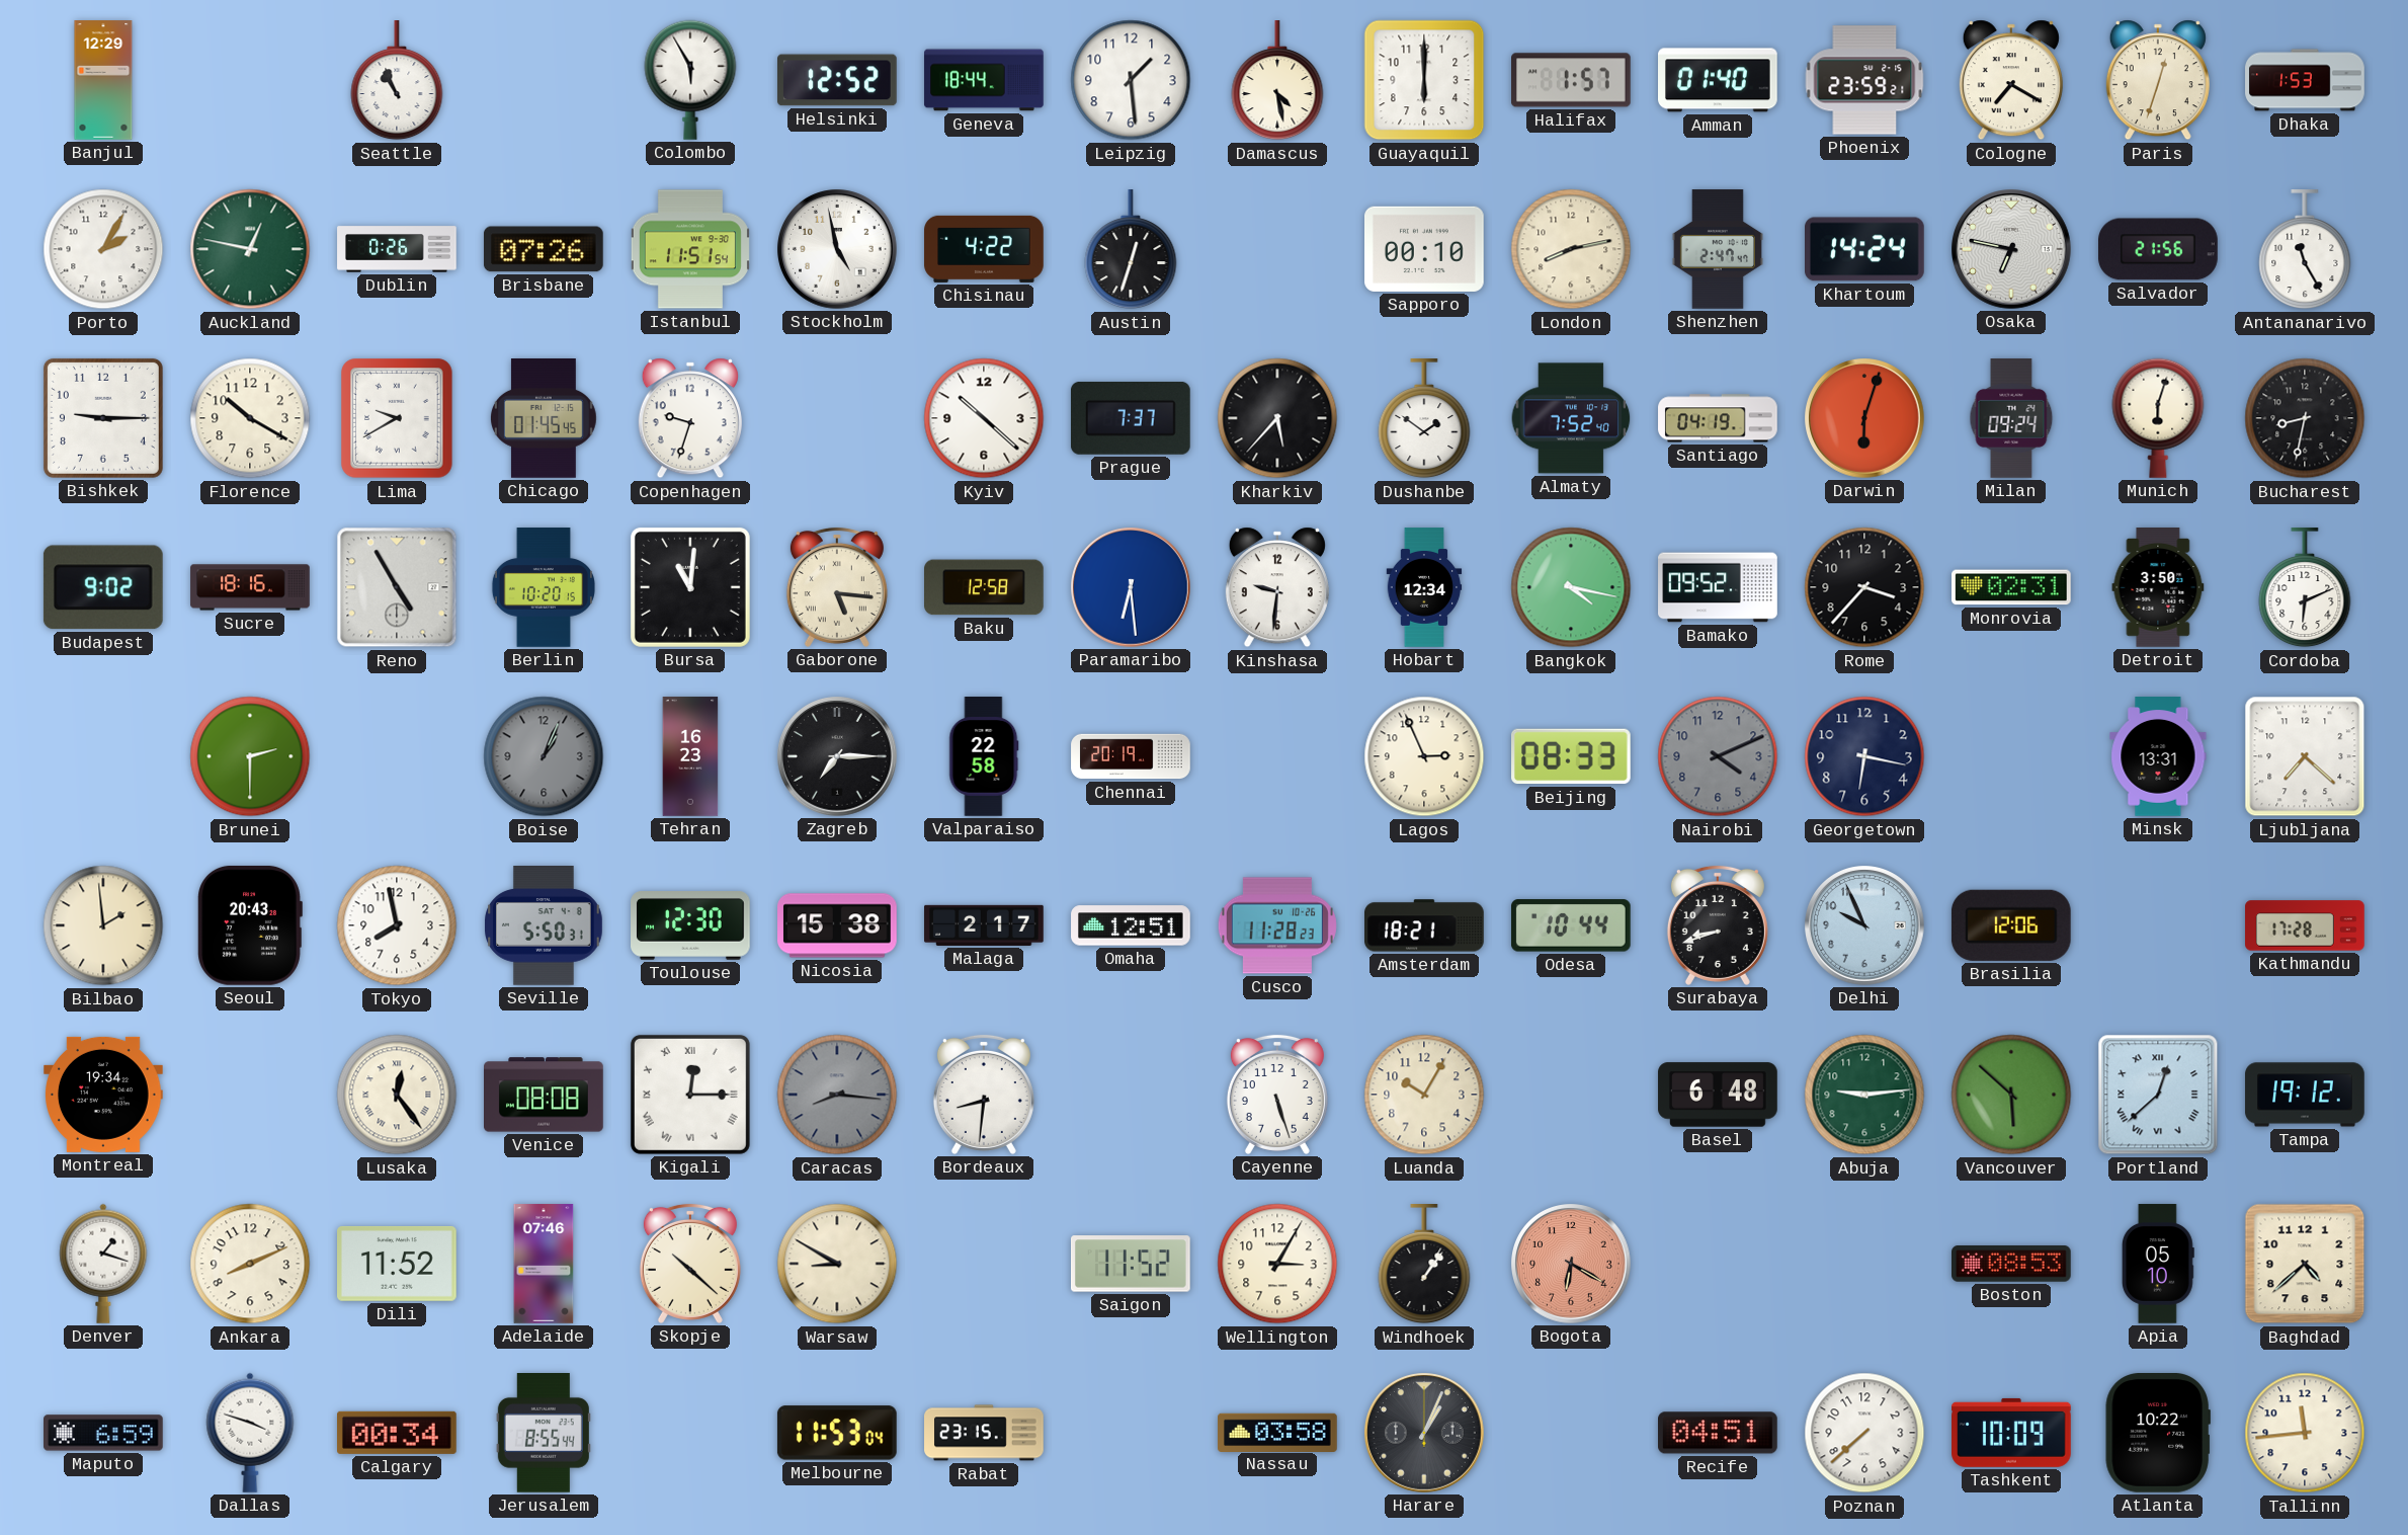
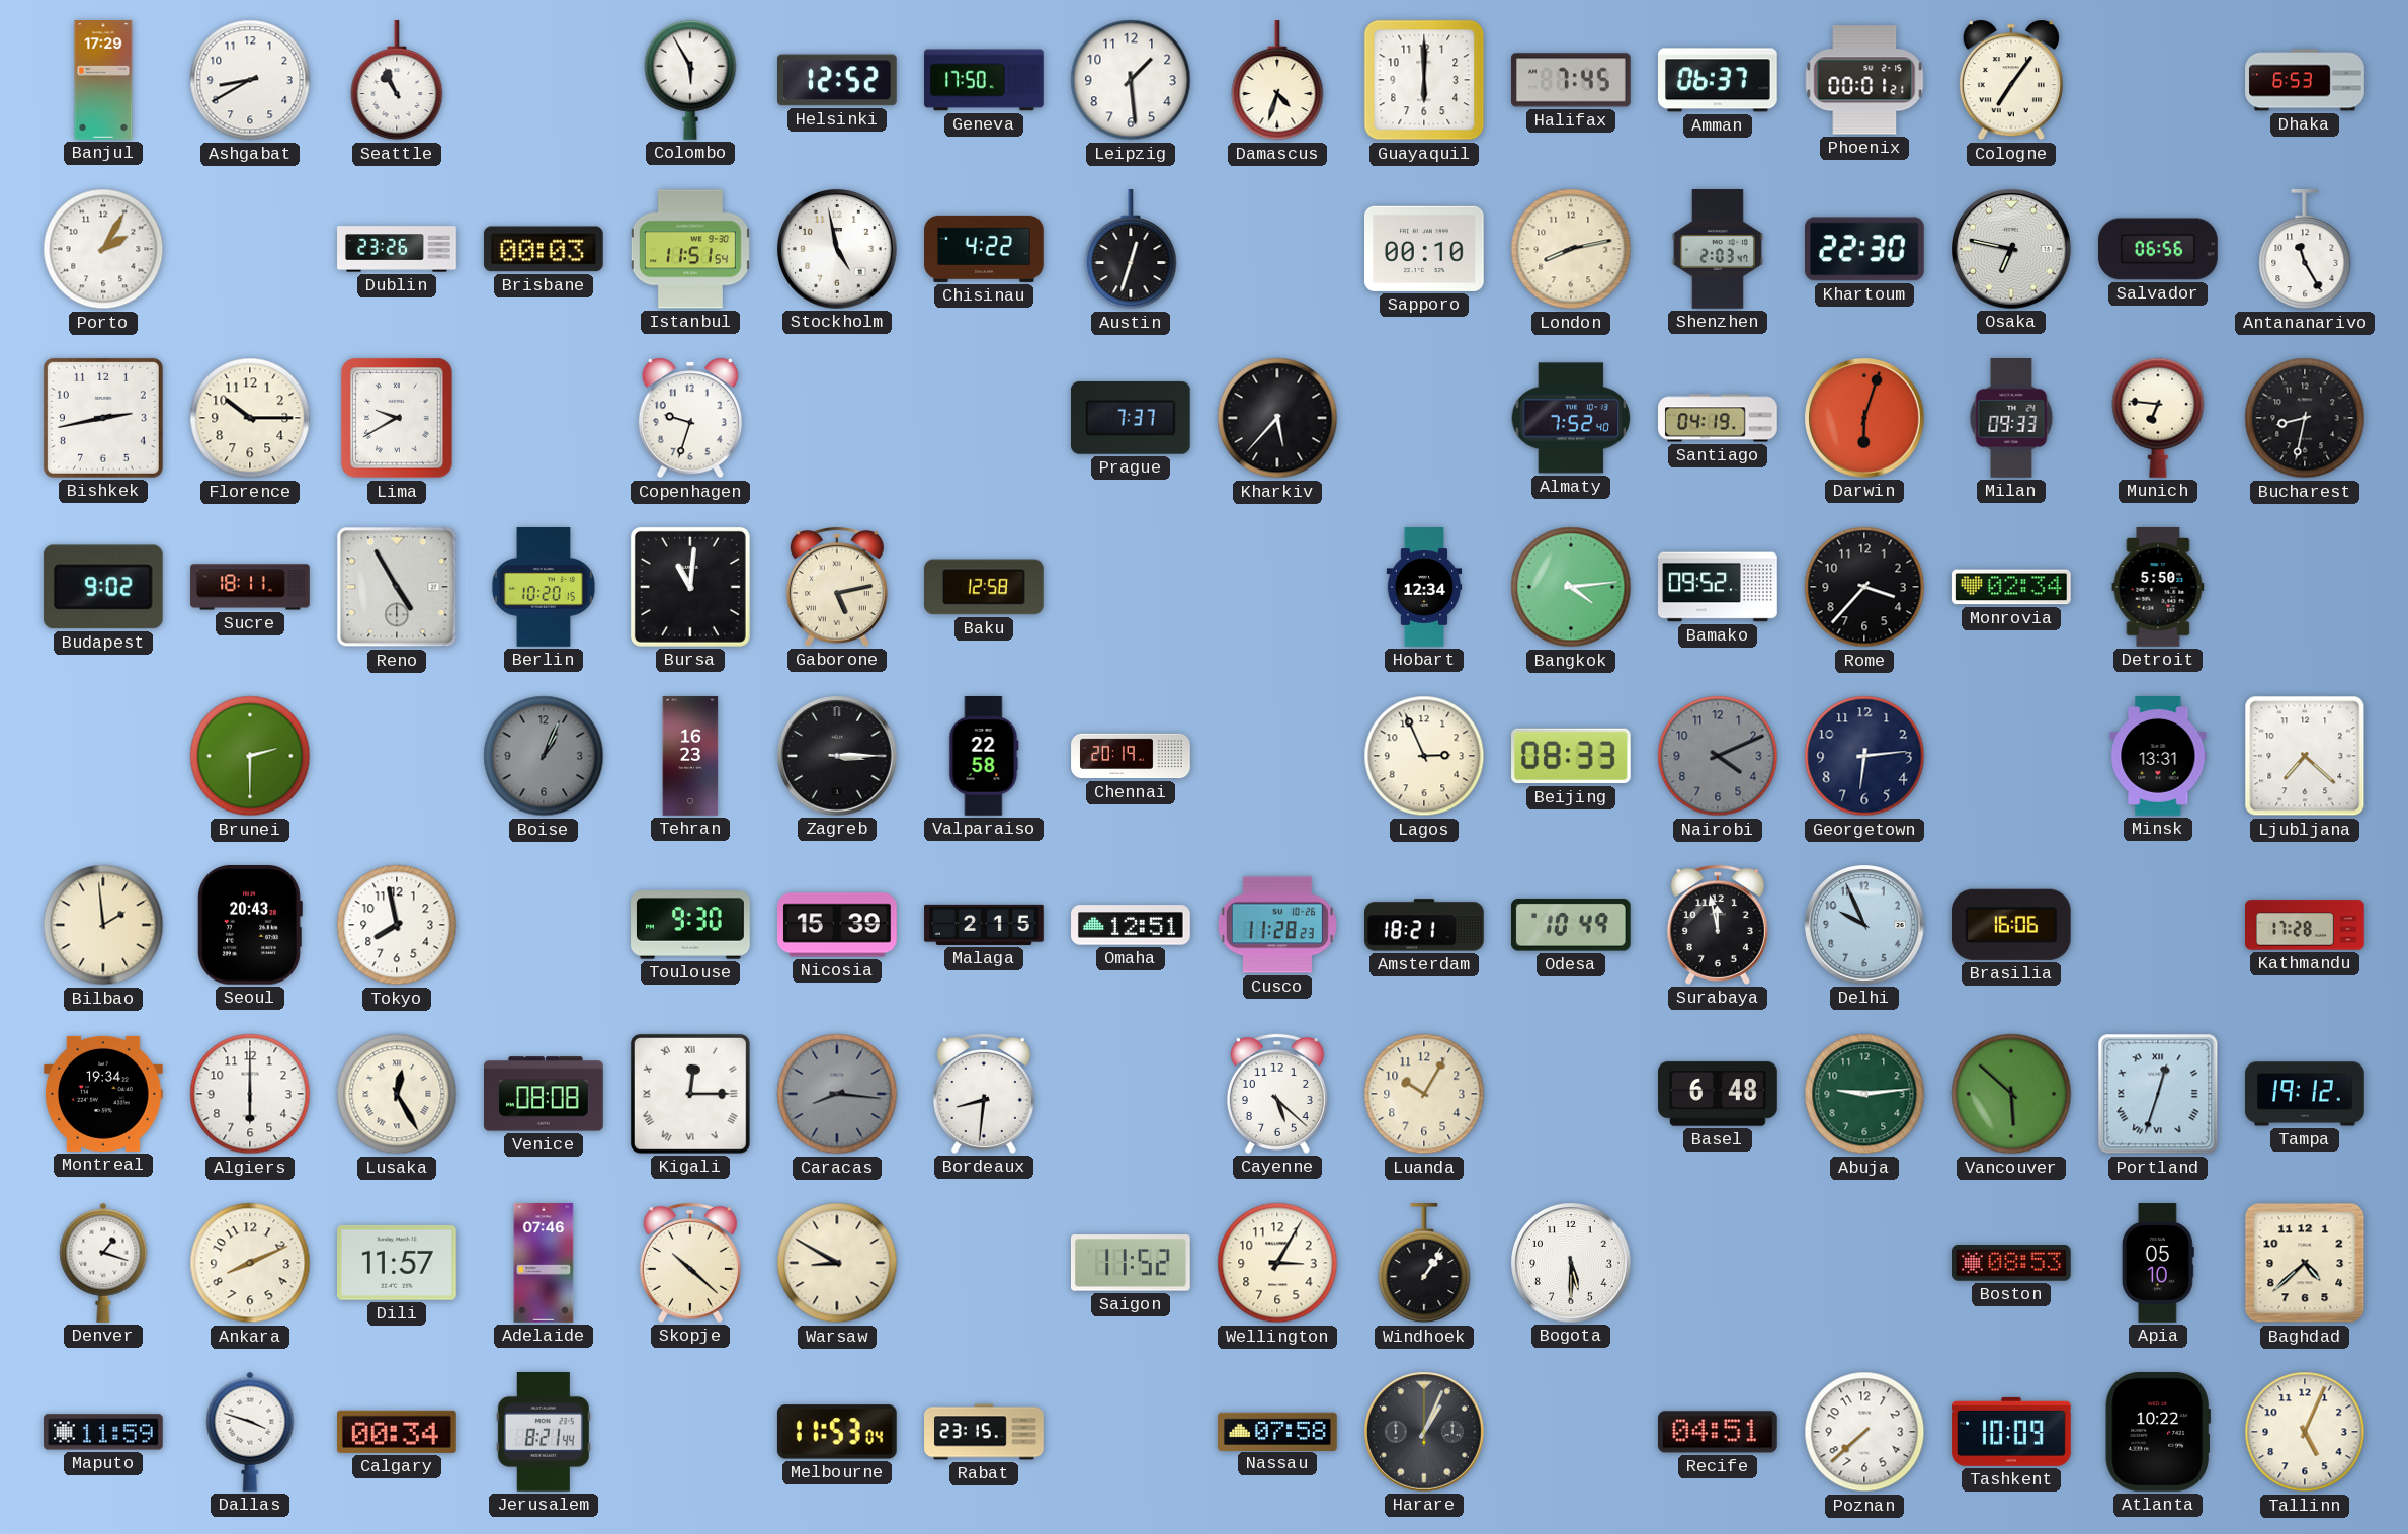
Banjul: 12:29 -> 17:29 (103, 80)
Ashgabat: none -> 8:40 (250, 80)
Geneva: 18:44 -> 17:50 (984, 80)
Damascus: 4:28 -> 4:33 (1277, 81)
Halifax: 1:57 -> 7:45 (1572, 80)
Amman: 01:40 -> 06:37 (1719, 80)
Phoenix: 23:59 -> 00:01 (1864, 80)
Cologne: 7:20 -> 7:06 (2011, 80)
Paris: 12:33 -> none (2158, 80)
Dhaka: 1:53 -> 6:53 (2305, 80)
Auckland: 12:47 -> none (250, 249)
Dublin: 0:26 -> 23:26 (397, 249)
Brisbane: 07:26 -> 00:03 (544, 249)
Shenzhen: 2:47 -> 2:03 (1718, 249)
Khartoum: 14:24 -> 22:30 (1865, 249)
Salvador: 21:56 -> 06:56 (2159, 249)
Bishkek: 9:15 -> 2:43 (103, 418)
Florence: 10:20 -> 10:15 (250, 418)
Chicago: 01:45 -> none (544, 418)
Kyiv: 10:22 -> none (984, 418)
Dushanbe: 1:51 -> none (1424, 419)
Milan: 09:24 -> 09:33 (2011, 418)
Munich: 6:03 -> 6:46 (2158, 418)
Sucre: 18:16 -> 18:11 (250, 587)
Gaborone: 5:16 -> 5:13 (837, 587)
Paramaribo: 6:29 -> none (1132, 588)
Kinshasa: 9:31 -> none (1277, 587)
Bangkok: 4:17 -> 4:14 (1571, 587)
Monrovia: 02:31 -> 02:34 (2012, 587)
Detroit: 3:50 -> 5:50 (2158, 588)
Cordoba: 6:11 -> none (2305, 588)
Zagreb: 7:15 -> 3:15 (838, 757)
Georgetown: 6:17 -> 6:14 (1864, 756)
Seville: 5:50 -> none (545, 926)
Toulouse: 12:30 -> 9:30 (691, 926)
Nicosia: 15:38 -> 15:39 (838, 925)
Malaga: 2:17 -> 2:15 (984, 925)
Odesa: 10:44 -> 10:49 (1571, 925)
Surabaya: 8:42 -> 11:58 (1718, 925)
Brasilia: 12:06 -> 16:06 (2011, 925)
Algiers: none -> 6:00 (250, 1094)
Lusaka: 12:24 -> 12:25 (397, 1094)
Cayenne: 5:27 -> 5:22 (1277, 1094)
Portland: 12:38 -> 12:33 (2158, 1094)
Dili: 11:52 -> 11:57 (398, 1263)
Bogota: 6:20 -> 5:30 (1572, 1264)
Bogota dial: salmon -> white (1572, 1264)
Maputo: 6:59 -> 11:59 (104, 1432)
Jerusalem: 8:55 -> 8:21 (544, 1433)
Nassau: 03:58 -> 07:58 (1277, 1431)
Tallinn: 11:44 -> 5:04 (2305, 1432)
